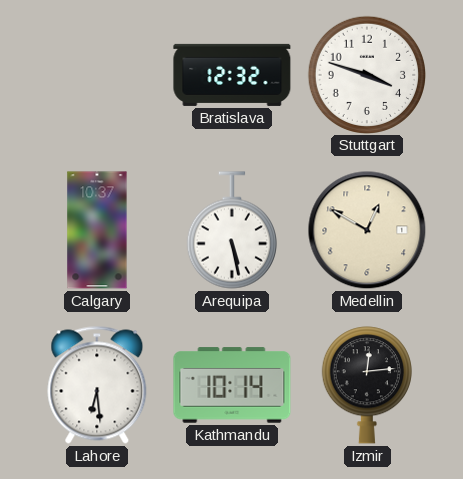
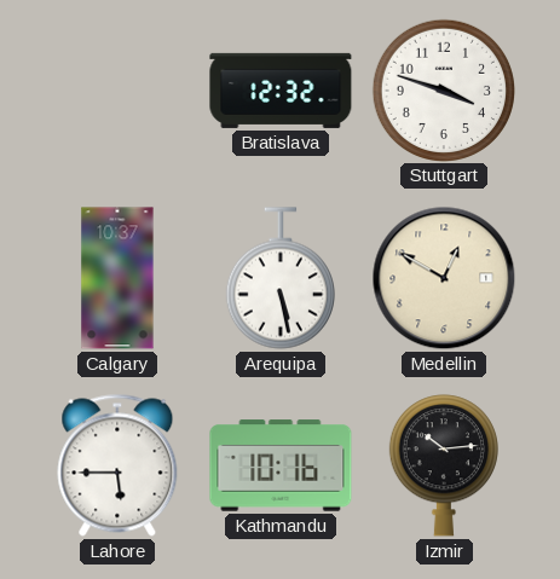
Lahore: 6:29 -> 5:45 (117, 465)
Kathmandu: 10:14 -> 10:16 (281, 465)
Izmir: 12:14 -> 10:14 (444, 465)
